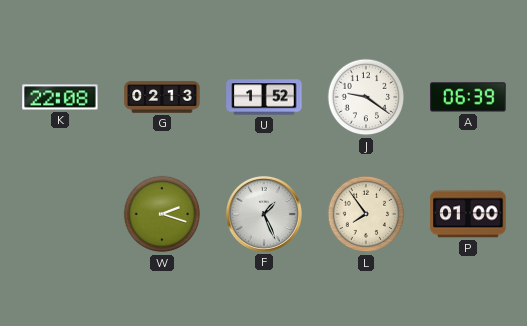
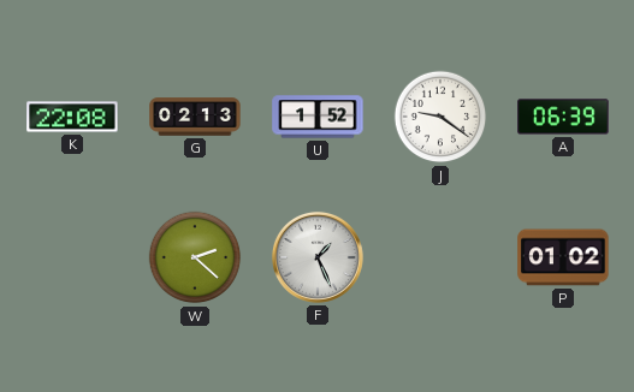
W: 2:18 -> 2:22 (195, 257)
L: 7:54 -> none (366, 214)
P: 01:00 -> 01:02 (563, 257)
